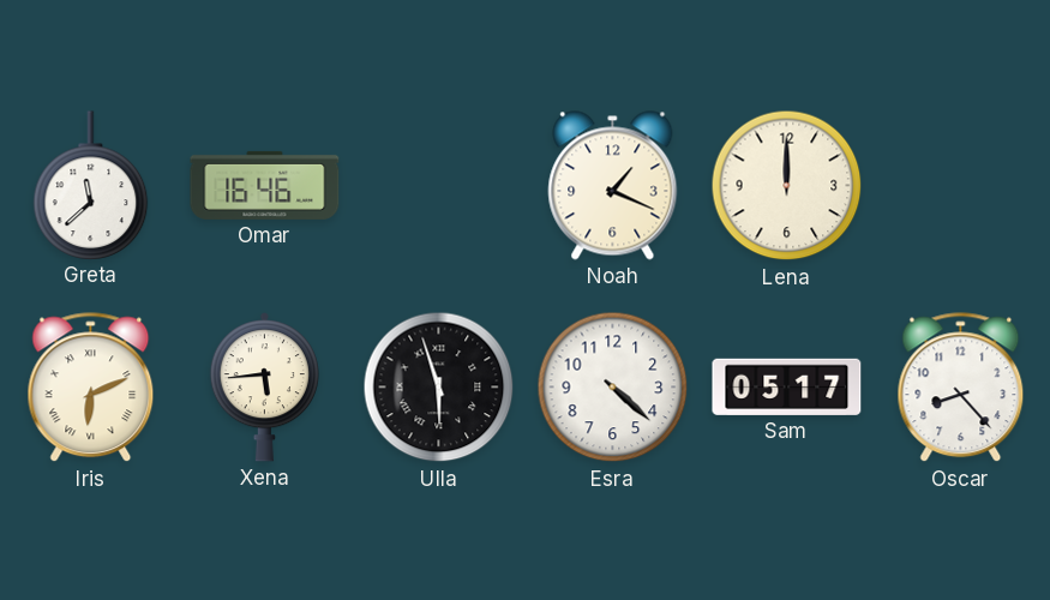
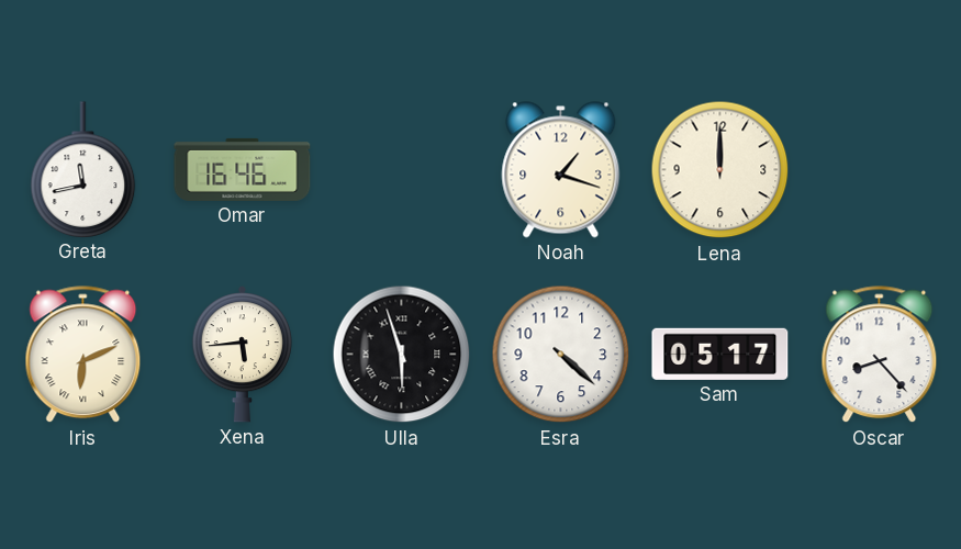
Greta: 11:38 -> 11:43 (83, 169)
Noah: 1:19 -> 1:18 (561, 170)
